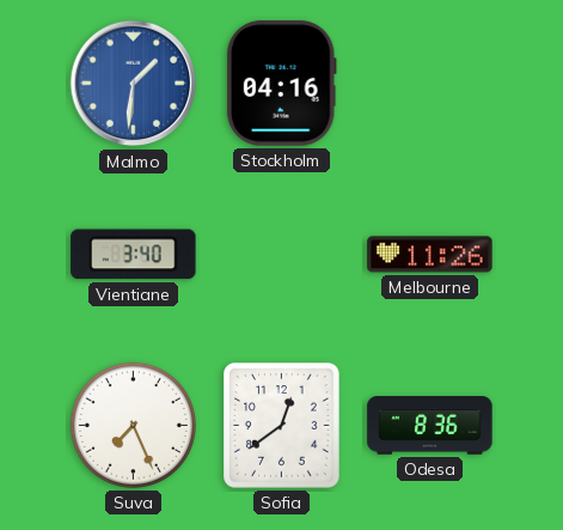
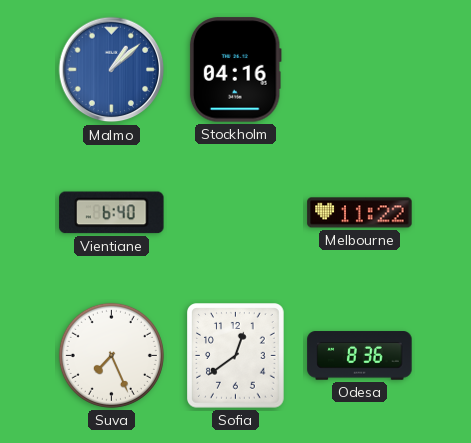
Malmo: 1:31 -> 1:08 (112, 70)
Vientiane: 3:40 -> 6:40 (112, 213)
Melbourne: 11:26 -> 11:22 (360, 213)
